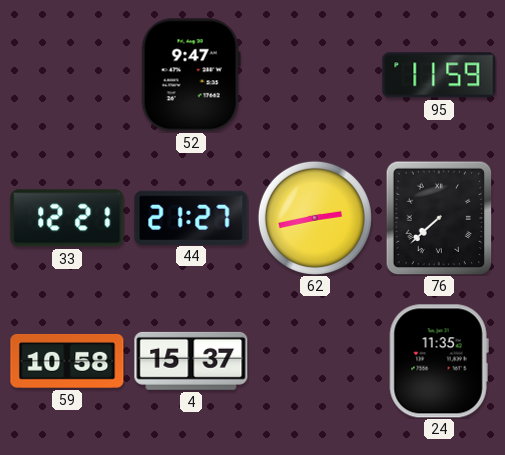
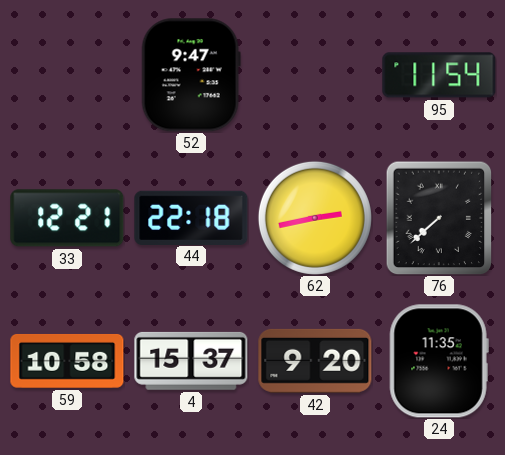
95: 11:59 -> 11:54 (439, 75)
44: 21:27 -> 22:18 (191, 217)
42: none -> 9:20 (315, 361)
